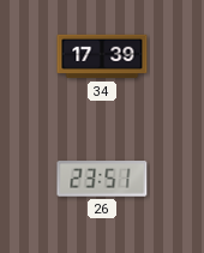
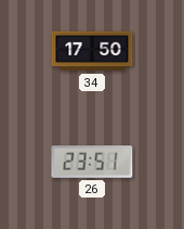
34: 17:39 -> 17:50 (92, 51)
